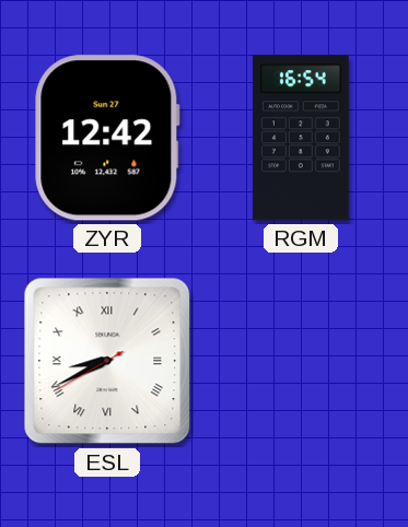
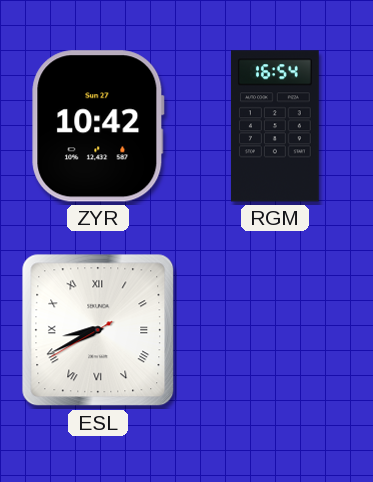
ZYR: 12:42 -> 10:42 (98, 126)
